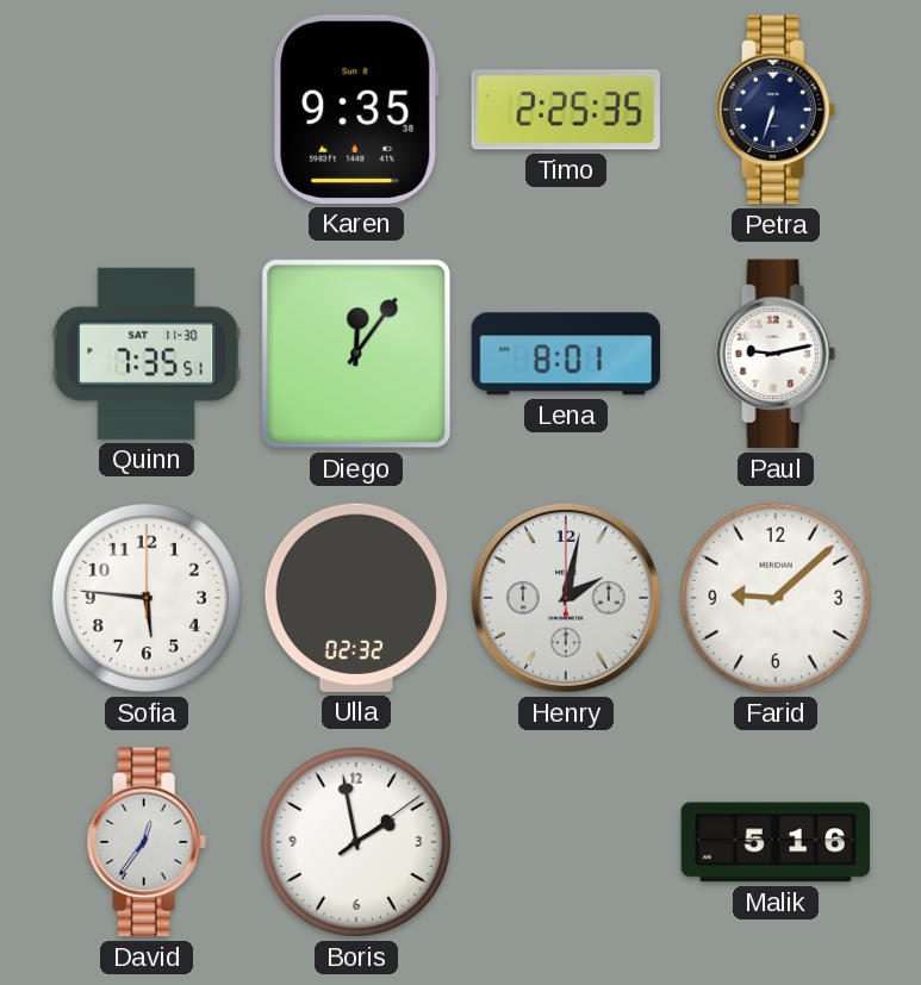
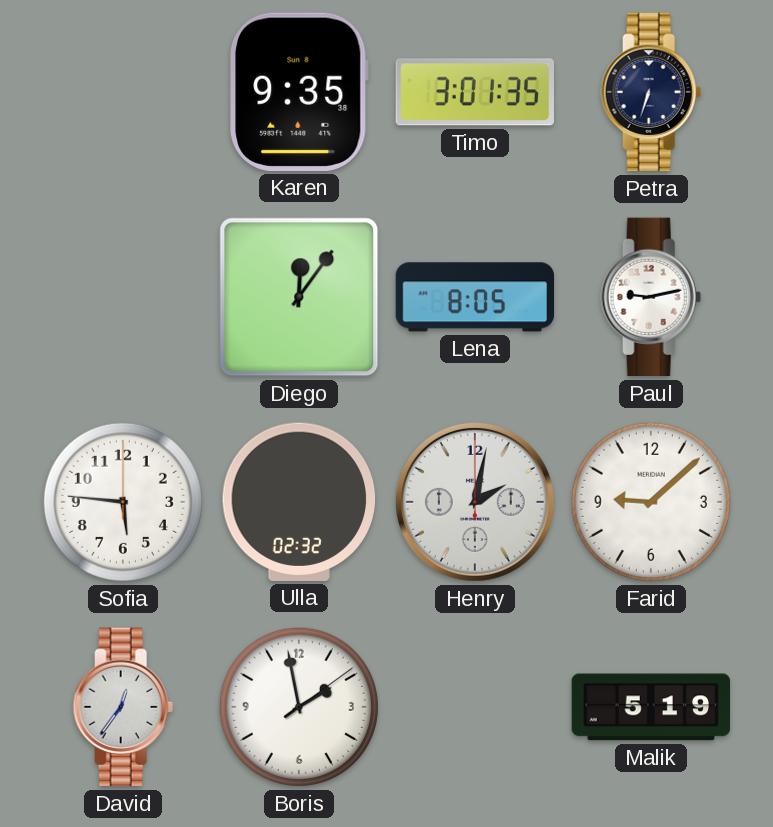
Timo: 2:25 -> 3:01 (475, 92)
Quinn: 7:35 -> none (147, 354)
Lena: 8:01 -> 8:05 (475, 297)
Malik: 5:16 -> 5:19 (651, 707)
